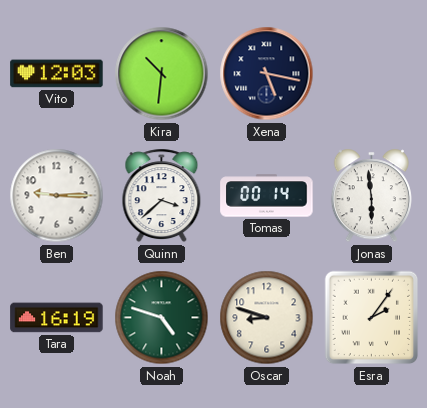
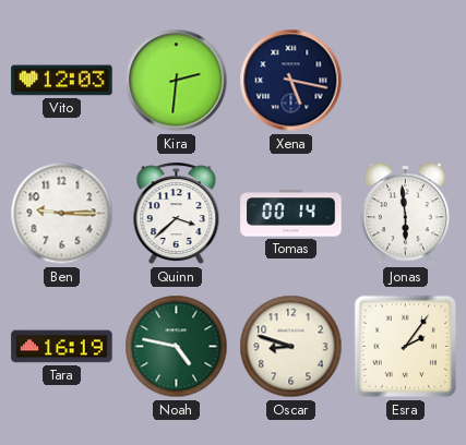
Kira: 10:31 -> 2:31 (177, 81)
Noah: 4:48 -> 4:47 (177, 347)
